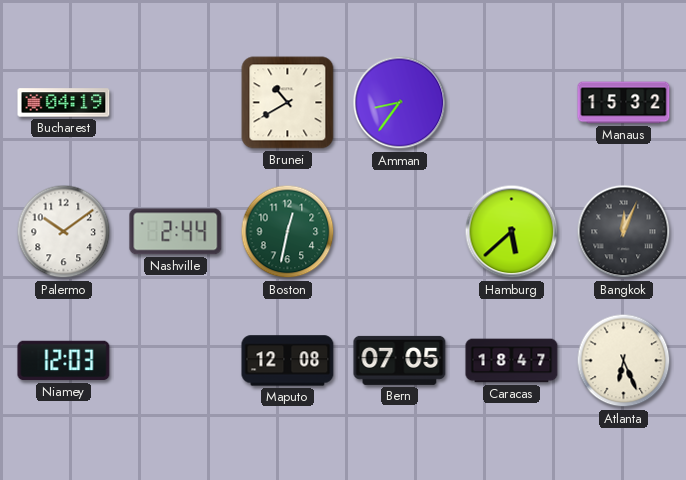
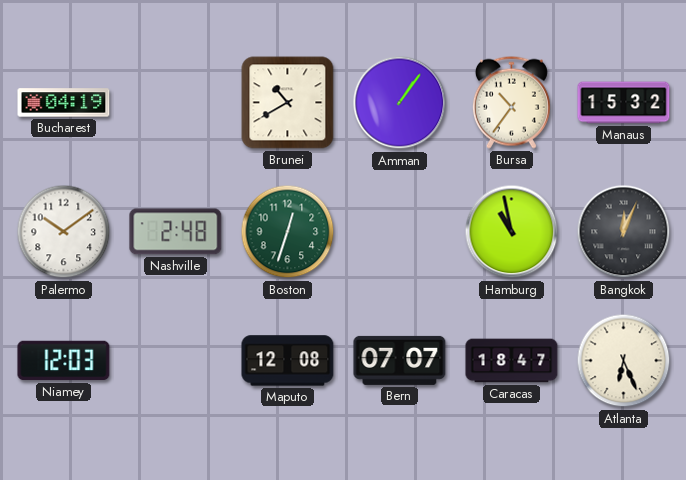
Amman: 8:36 -> 1:06 (400, 103)
Bursa: none -> 10:36 (511, 102)
Nashville: 2:44 -> 2:48 (176, 232)
Boston: 12:32 -> 12:33 (288, 232)
Hamburg: 5:38 -> 10:58 (512, 232)
Bern: 07:05 -> 07:07 (400, 360)
